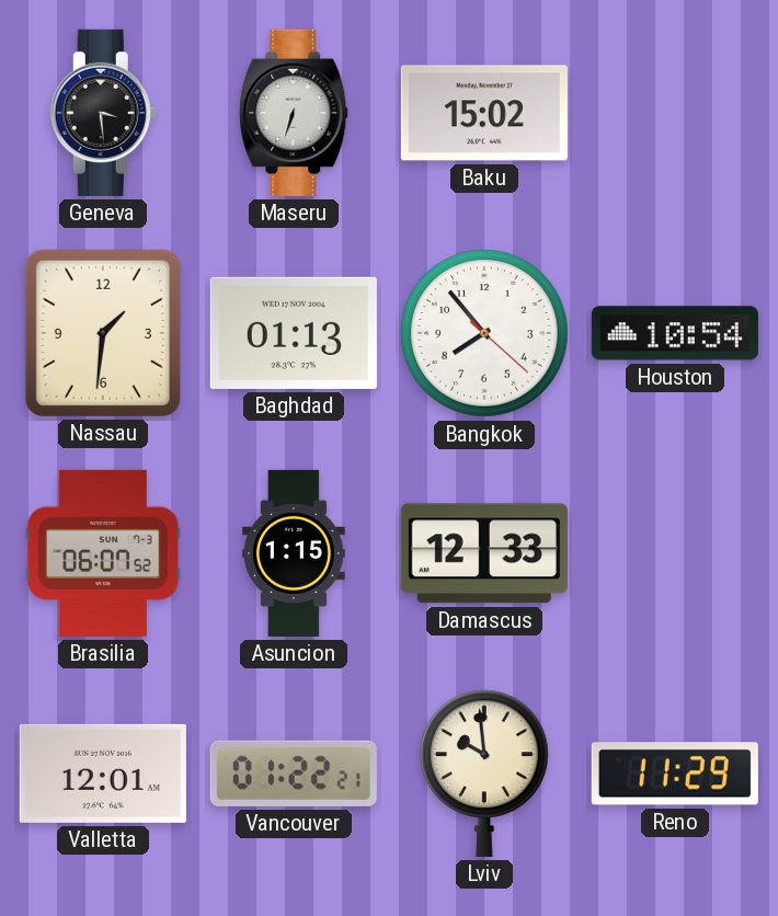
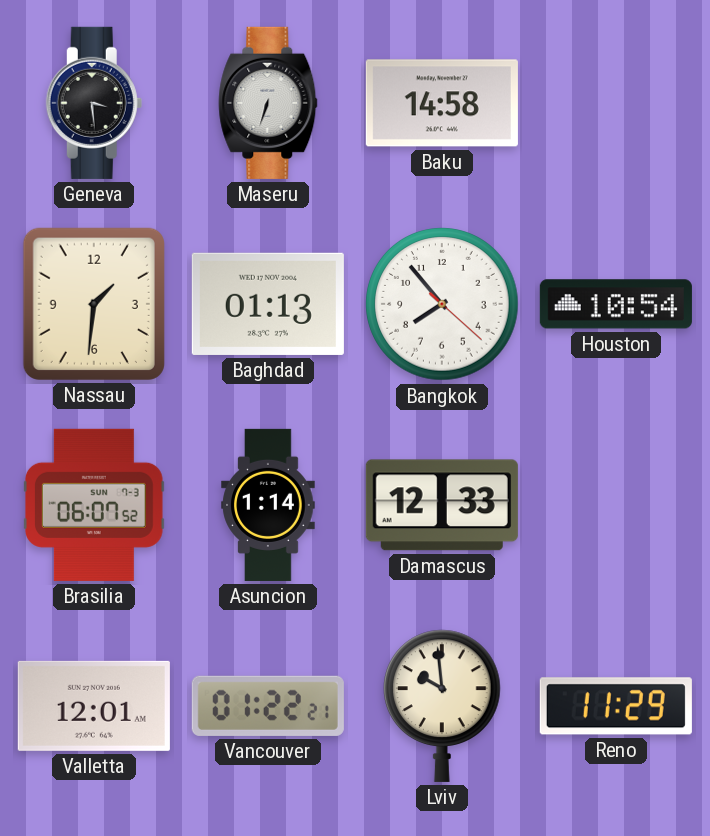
Baku: 15:02 -> 14:58 (442, 103)
Asuncion: 1:15 -> 1:14 (268, 505)
